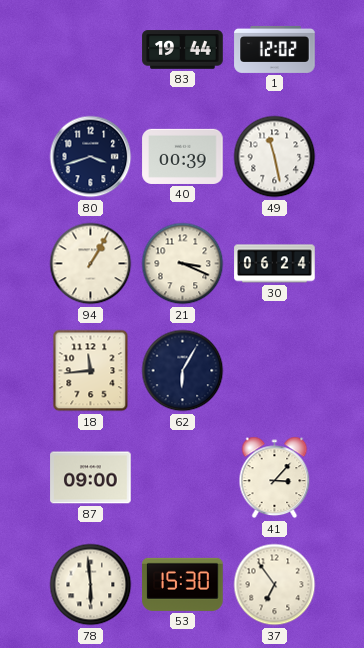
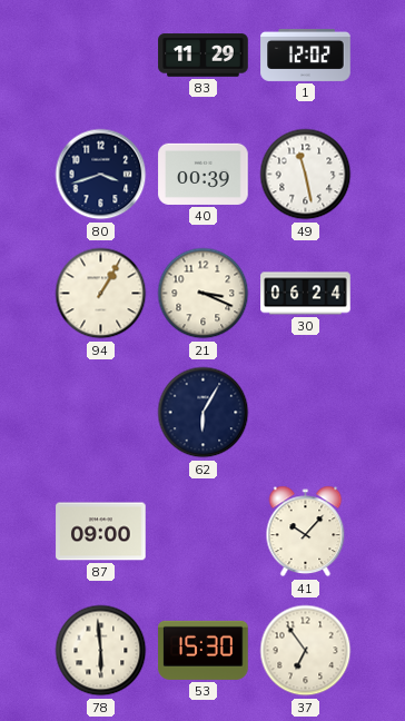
83: 19:44 -> 11:29 (204, 56)
18: 11:44 -> none (91, 371)
41: 3:07 -> 10:07 (306, 532)
